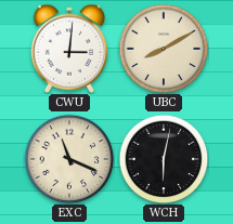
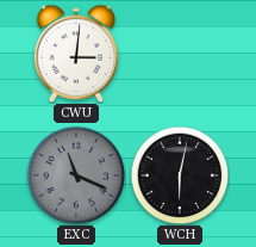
UBC: 8:10 -> none (164, 49)
EXC dial: cream -> grey (76, 175)
